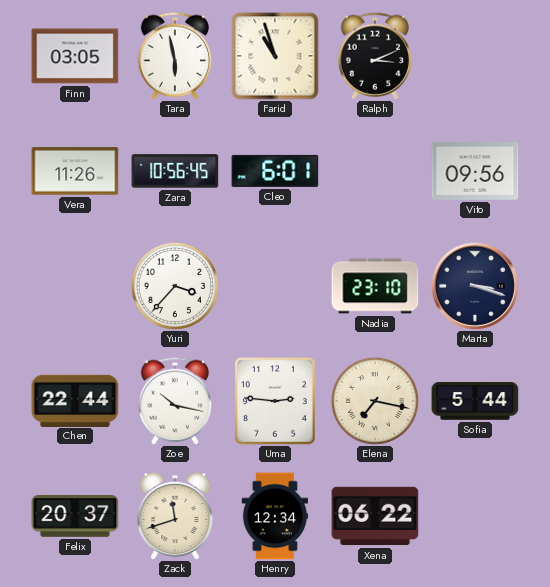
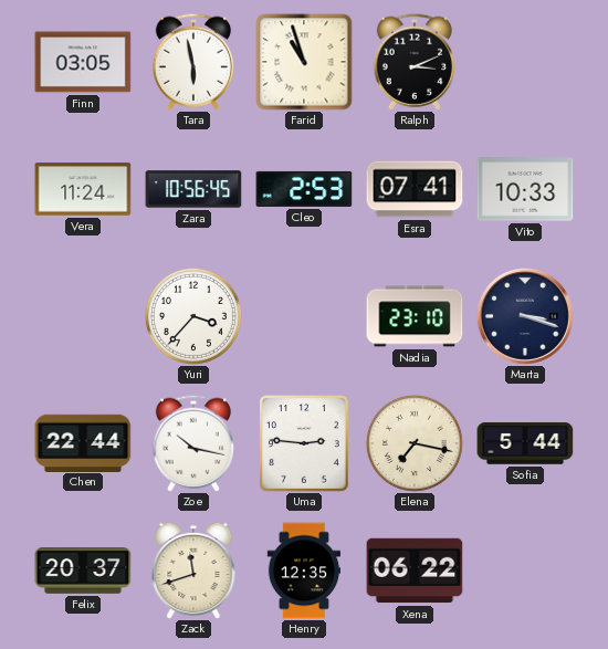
Vera: 11:26 -> 11:24 (83, 189)
Cleo: 6:01 -> 2:53 (304, 189)
Esra: none -> 07:41 (415, 189)
Vito: 09:56 -> 10:33 (525, 189)
Henry: 12:34 -> 12:35 (304, 571)
